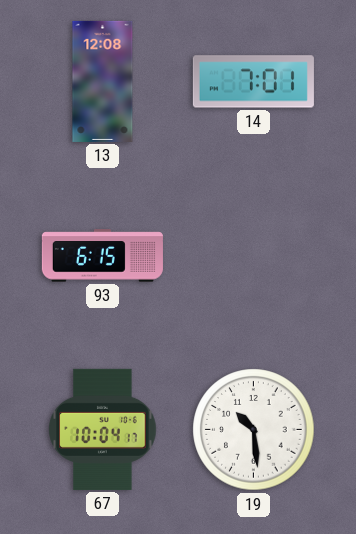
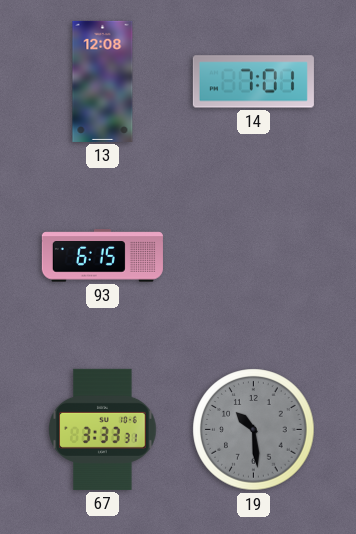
67: 10:04 -> 3:33 (103, 429)
19 dial: white -> grey (254, 430)
